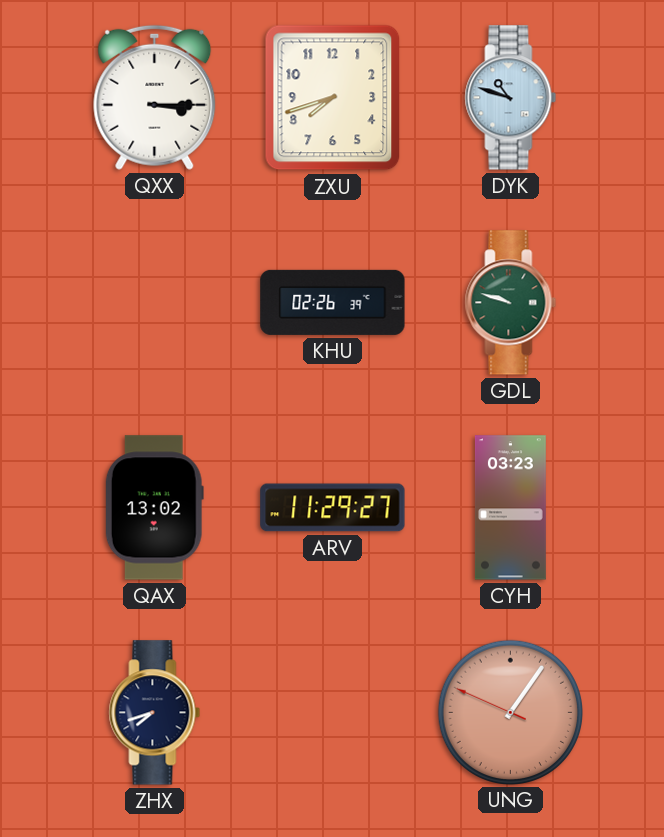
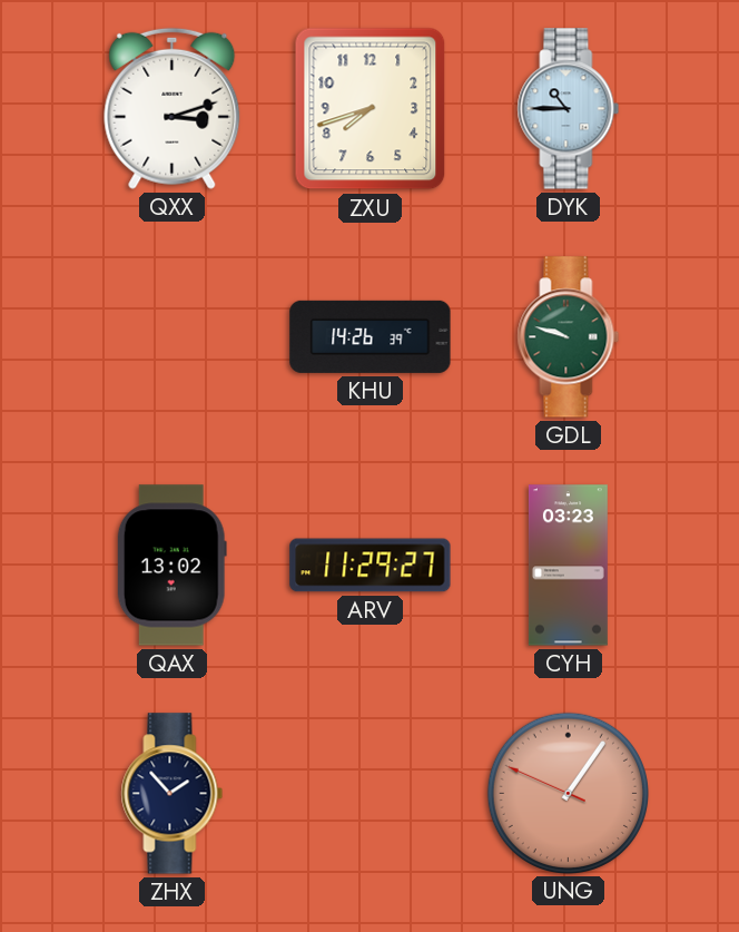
QXX: 3:15 -> 3:12 (173, 108)
DYK: 10:48 -> 10:45 (569, 109)
KHU: 02:26 -> 14:26 (371, 336)
ZHX: 7:42 -> 1:53 (173, 794)
